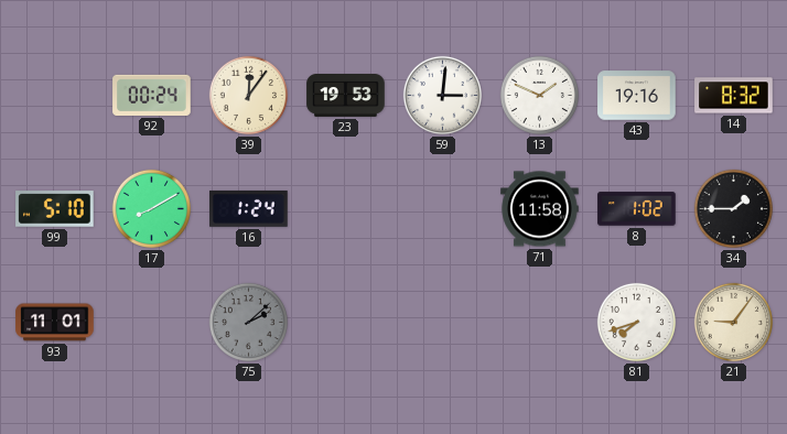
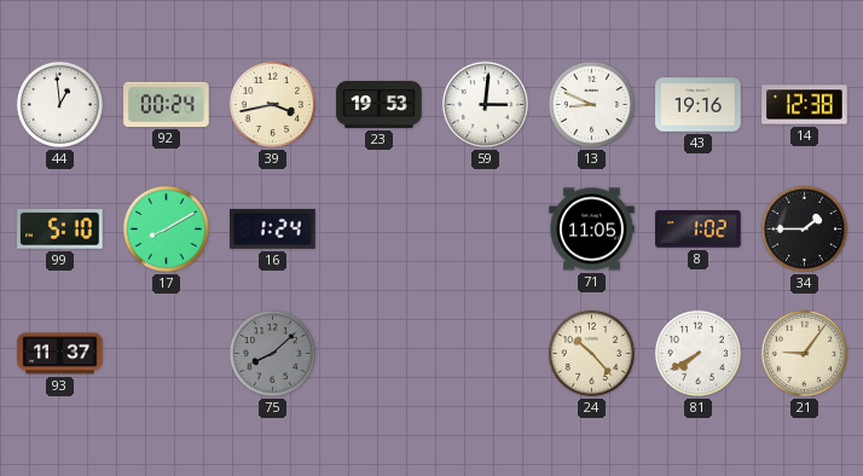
44: none -> 12:59 (59, 104)
39: 12:06 -> 3:43 (272, 104)
13: 1:49 -> 8:49 (591, 104)
14: 8:32 -> 12:38 (805, 105)
71: 11:58 -> 11:05 (592, 230)
93: 11:01 -> 11:37 (60, 354)
75: 2:08 -> 8:08 (272, 353)
24: none -> 10:23 (591, 353)
81: 7:42 -> 7:40 (697, 353)
